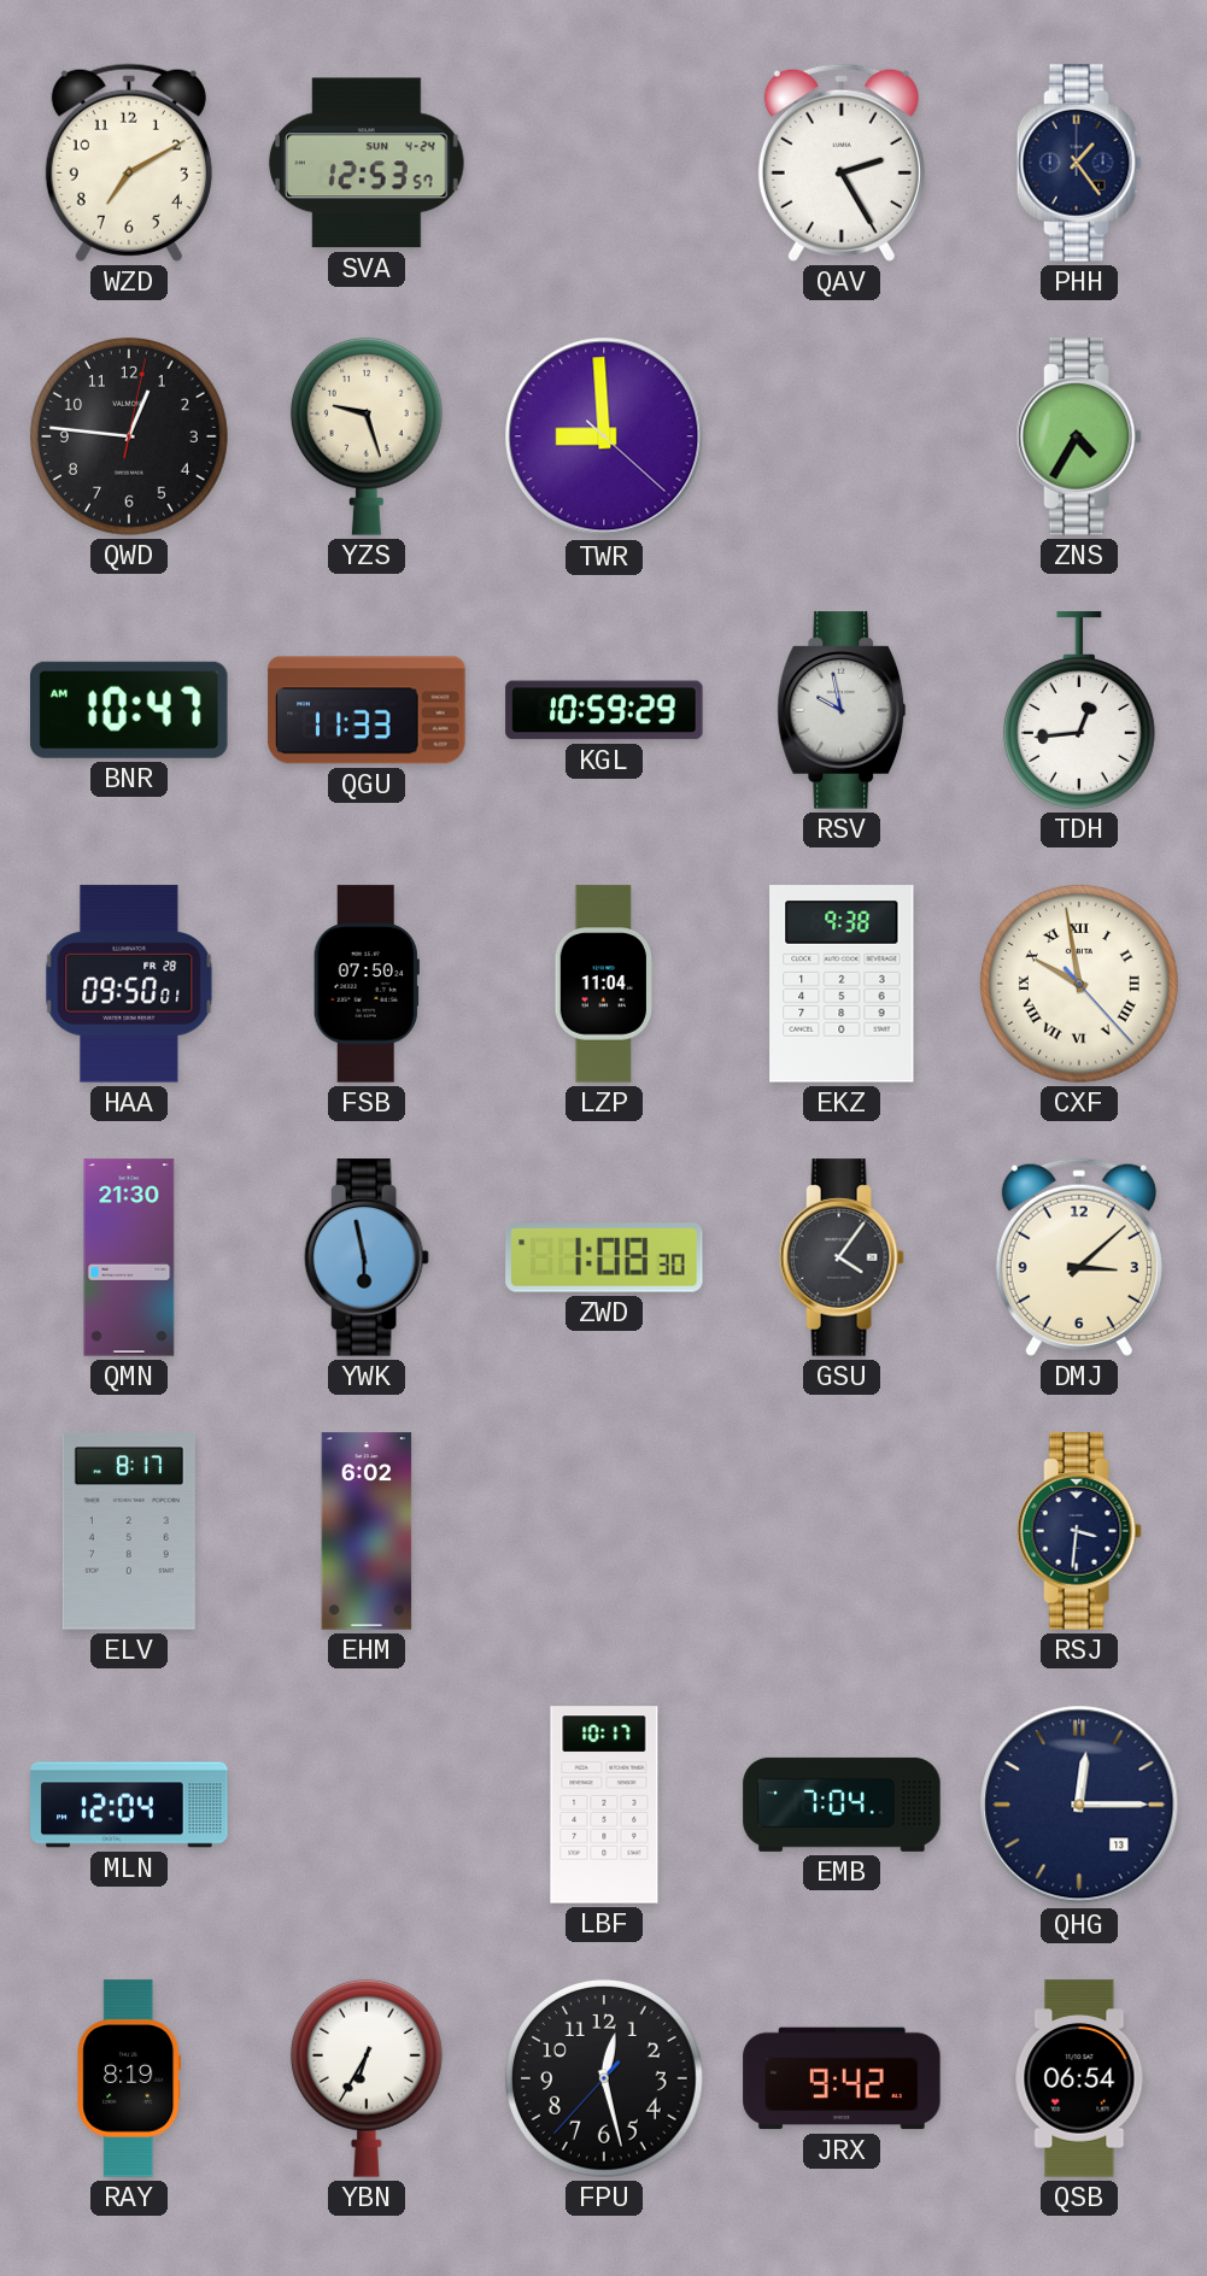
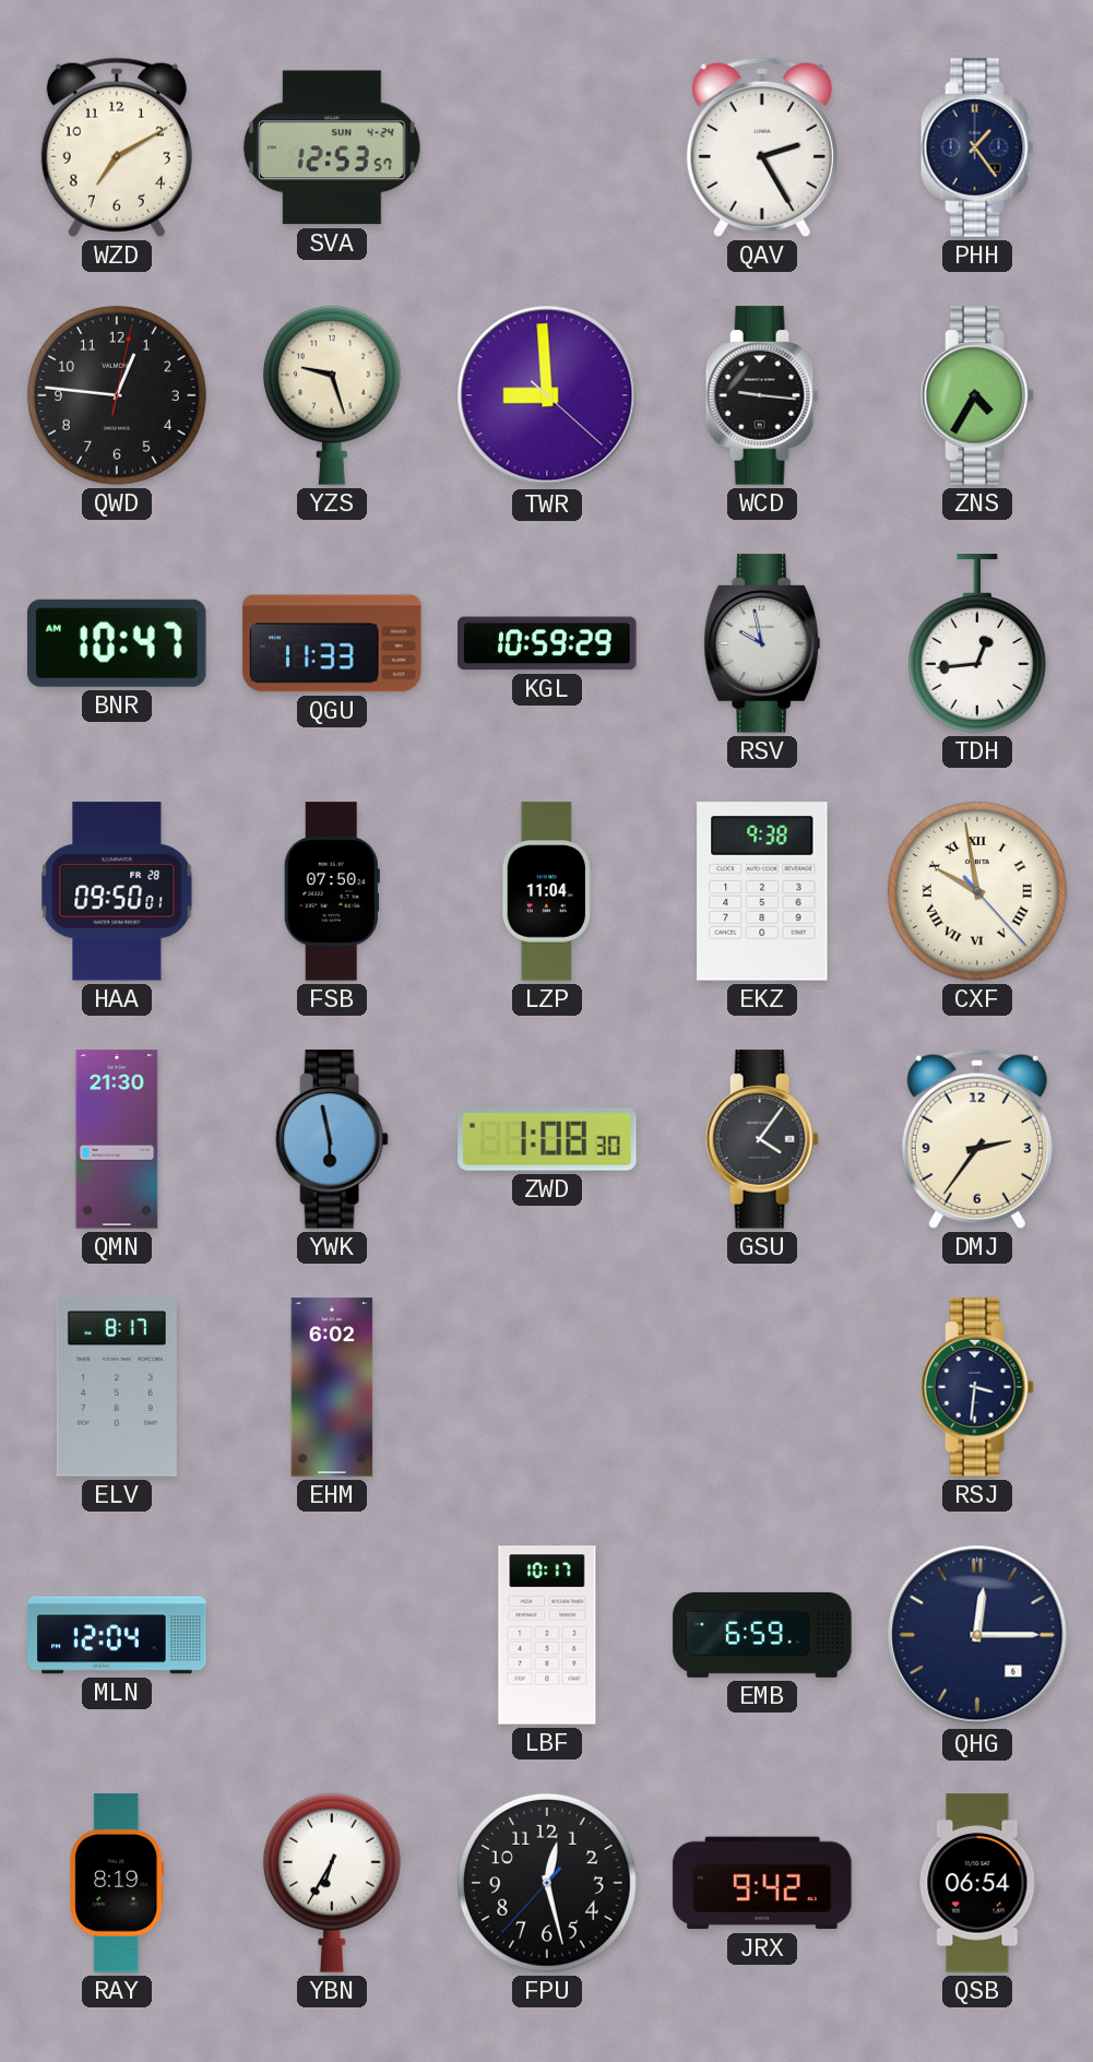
WCD: none -> 9:16 (762, 395)
DMJ: 3:08 -> 2:36 (977, 1139)
EMB: 7:04 -> 6:59 (762, 1635)
QHG date: 13 -> 6 (977, 1635)
